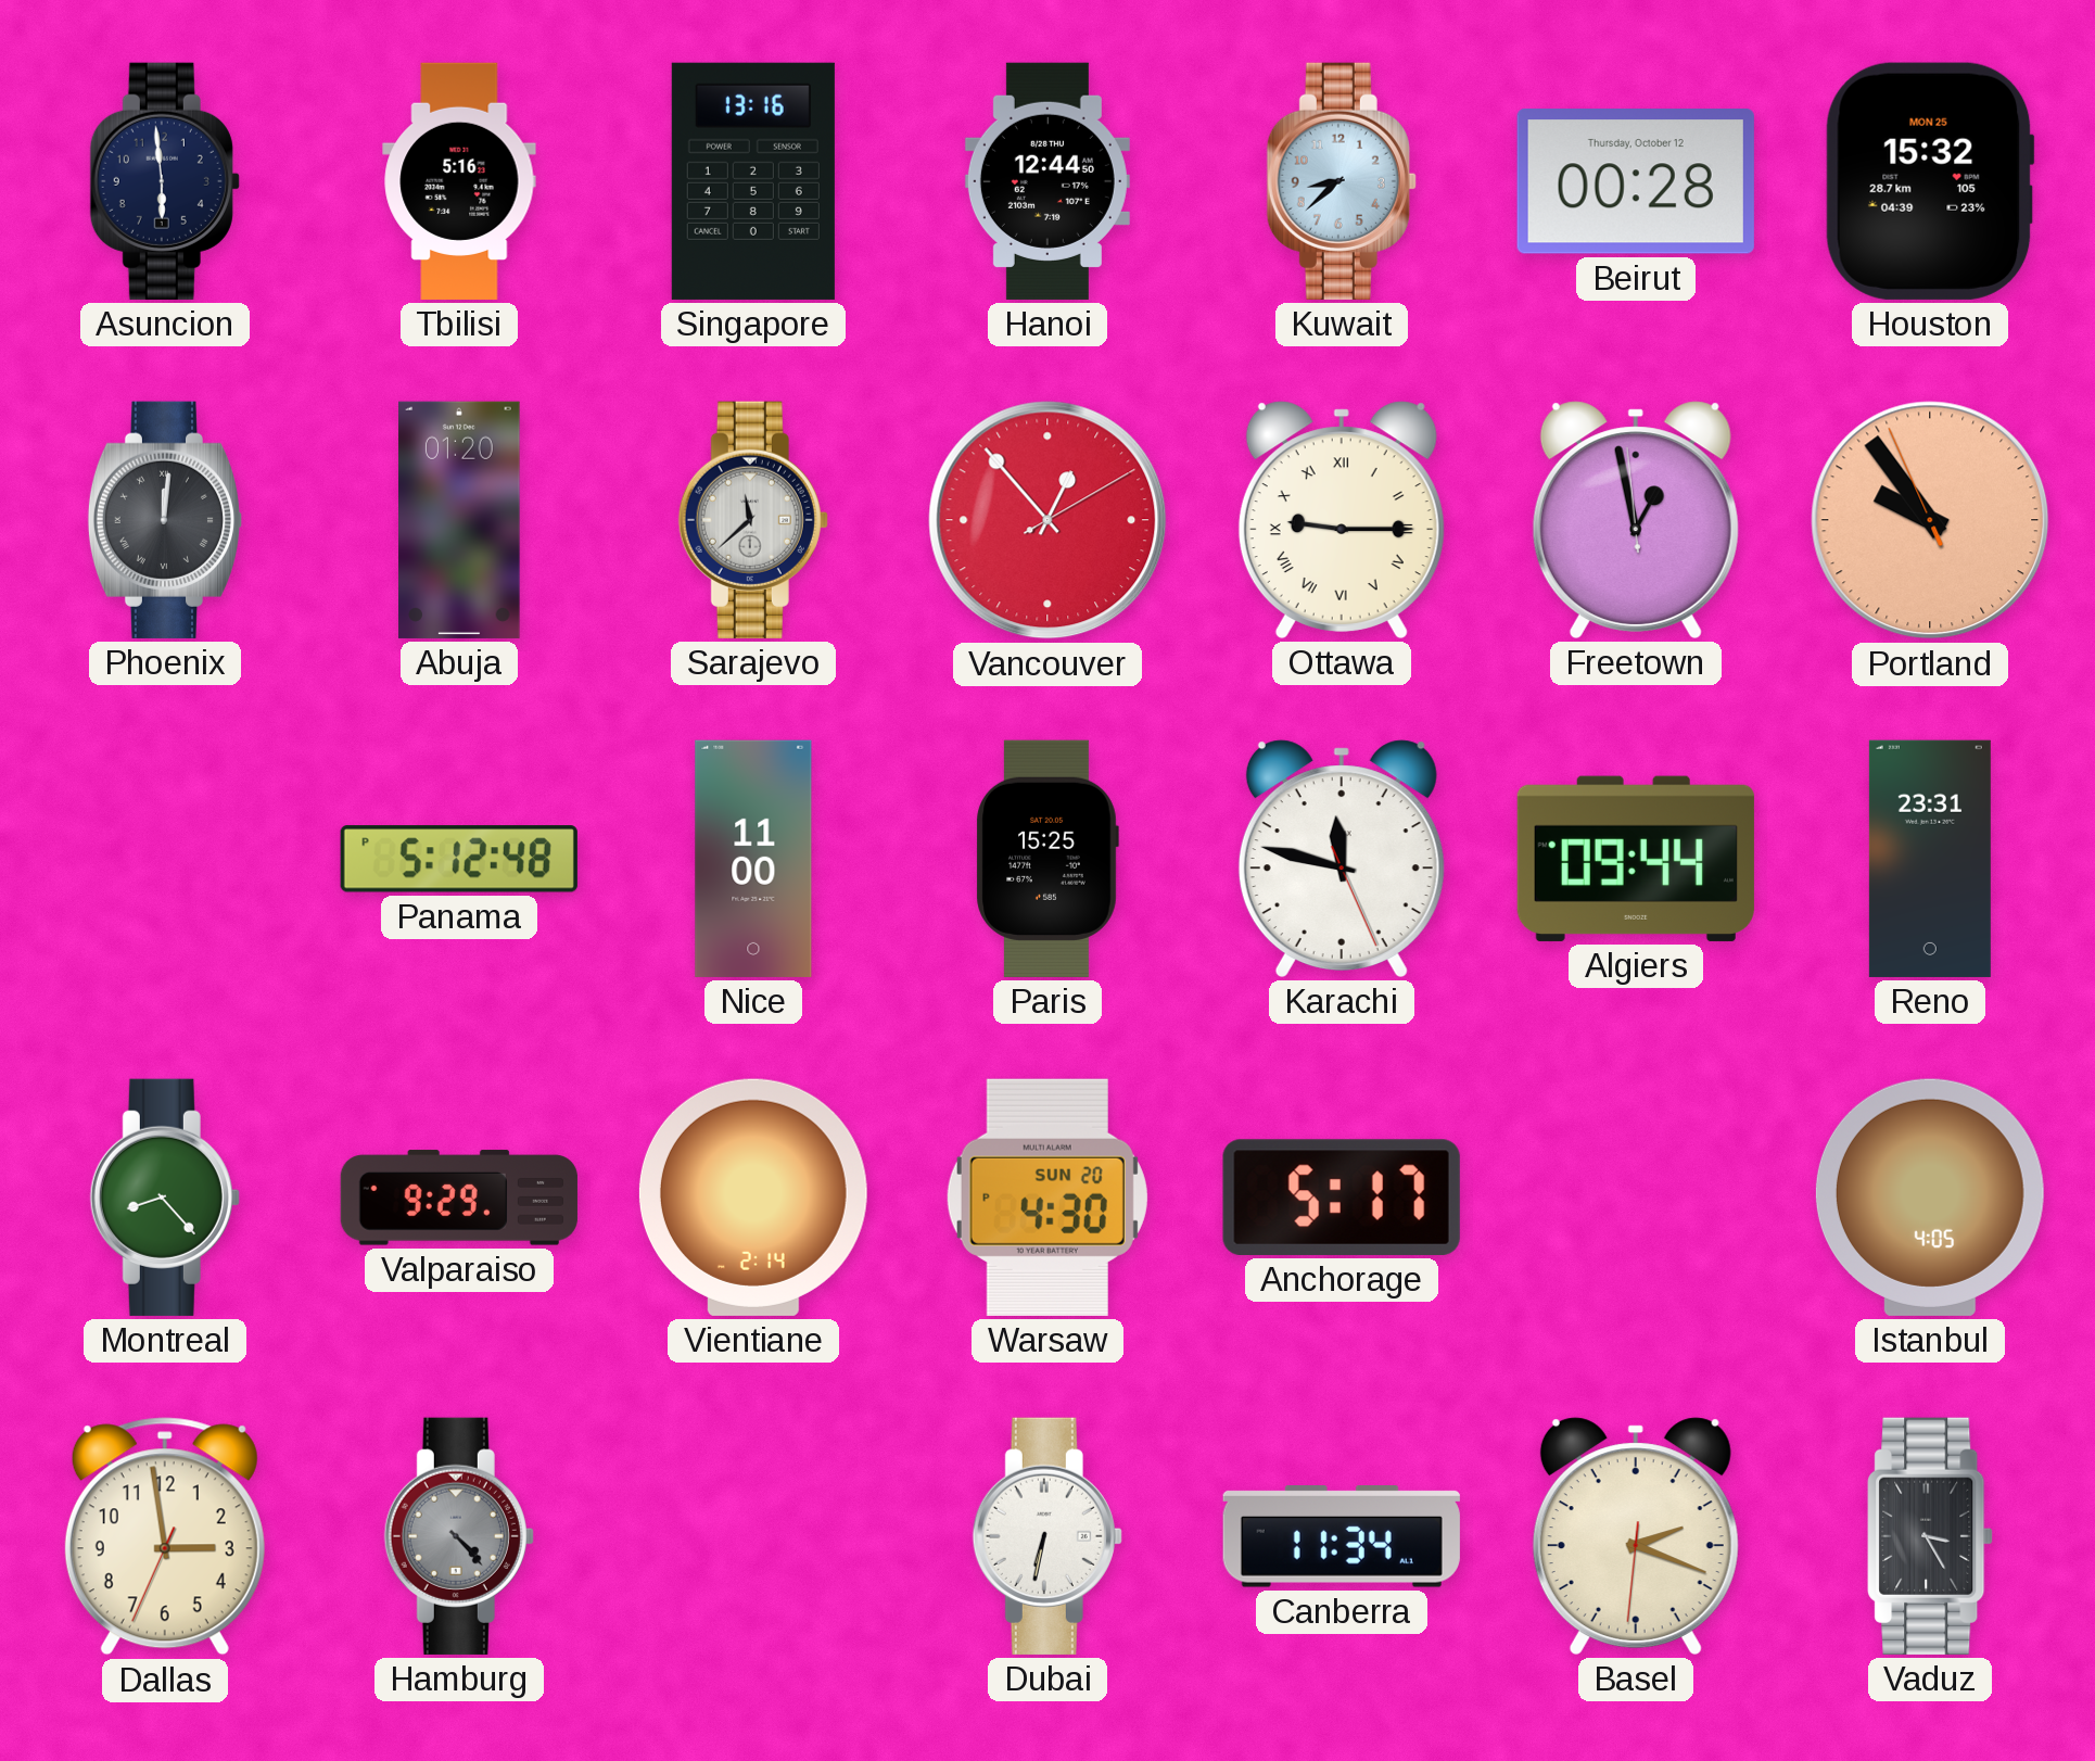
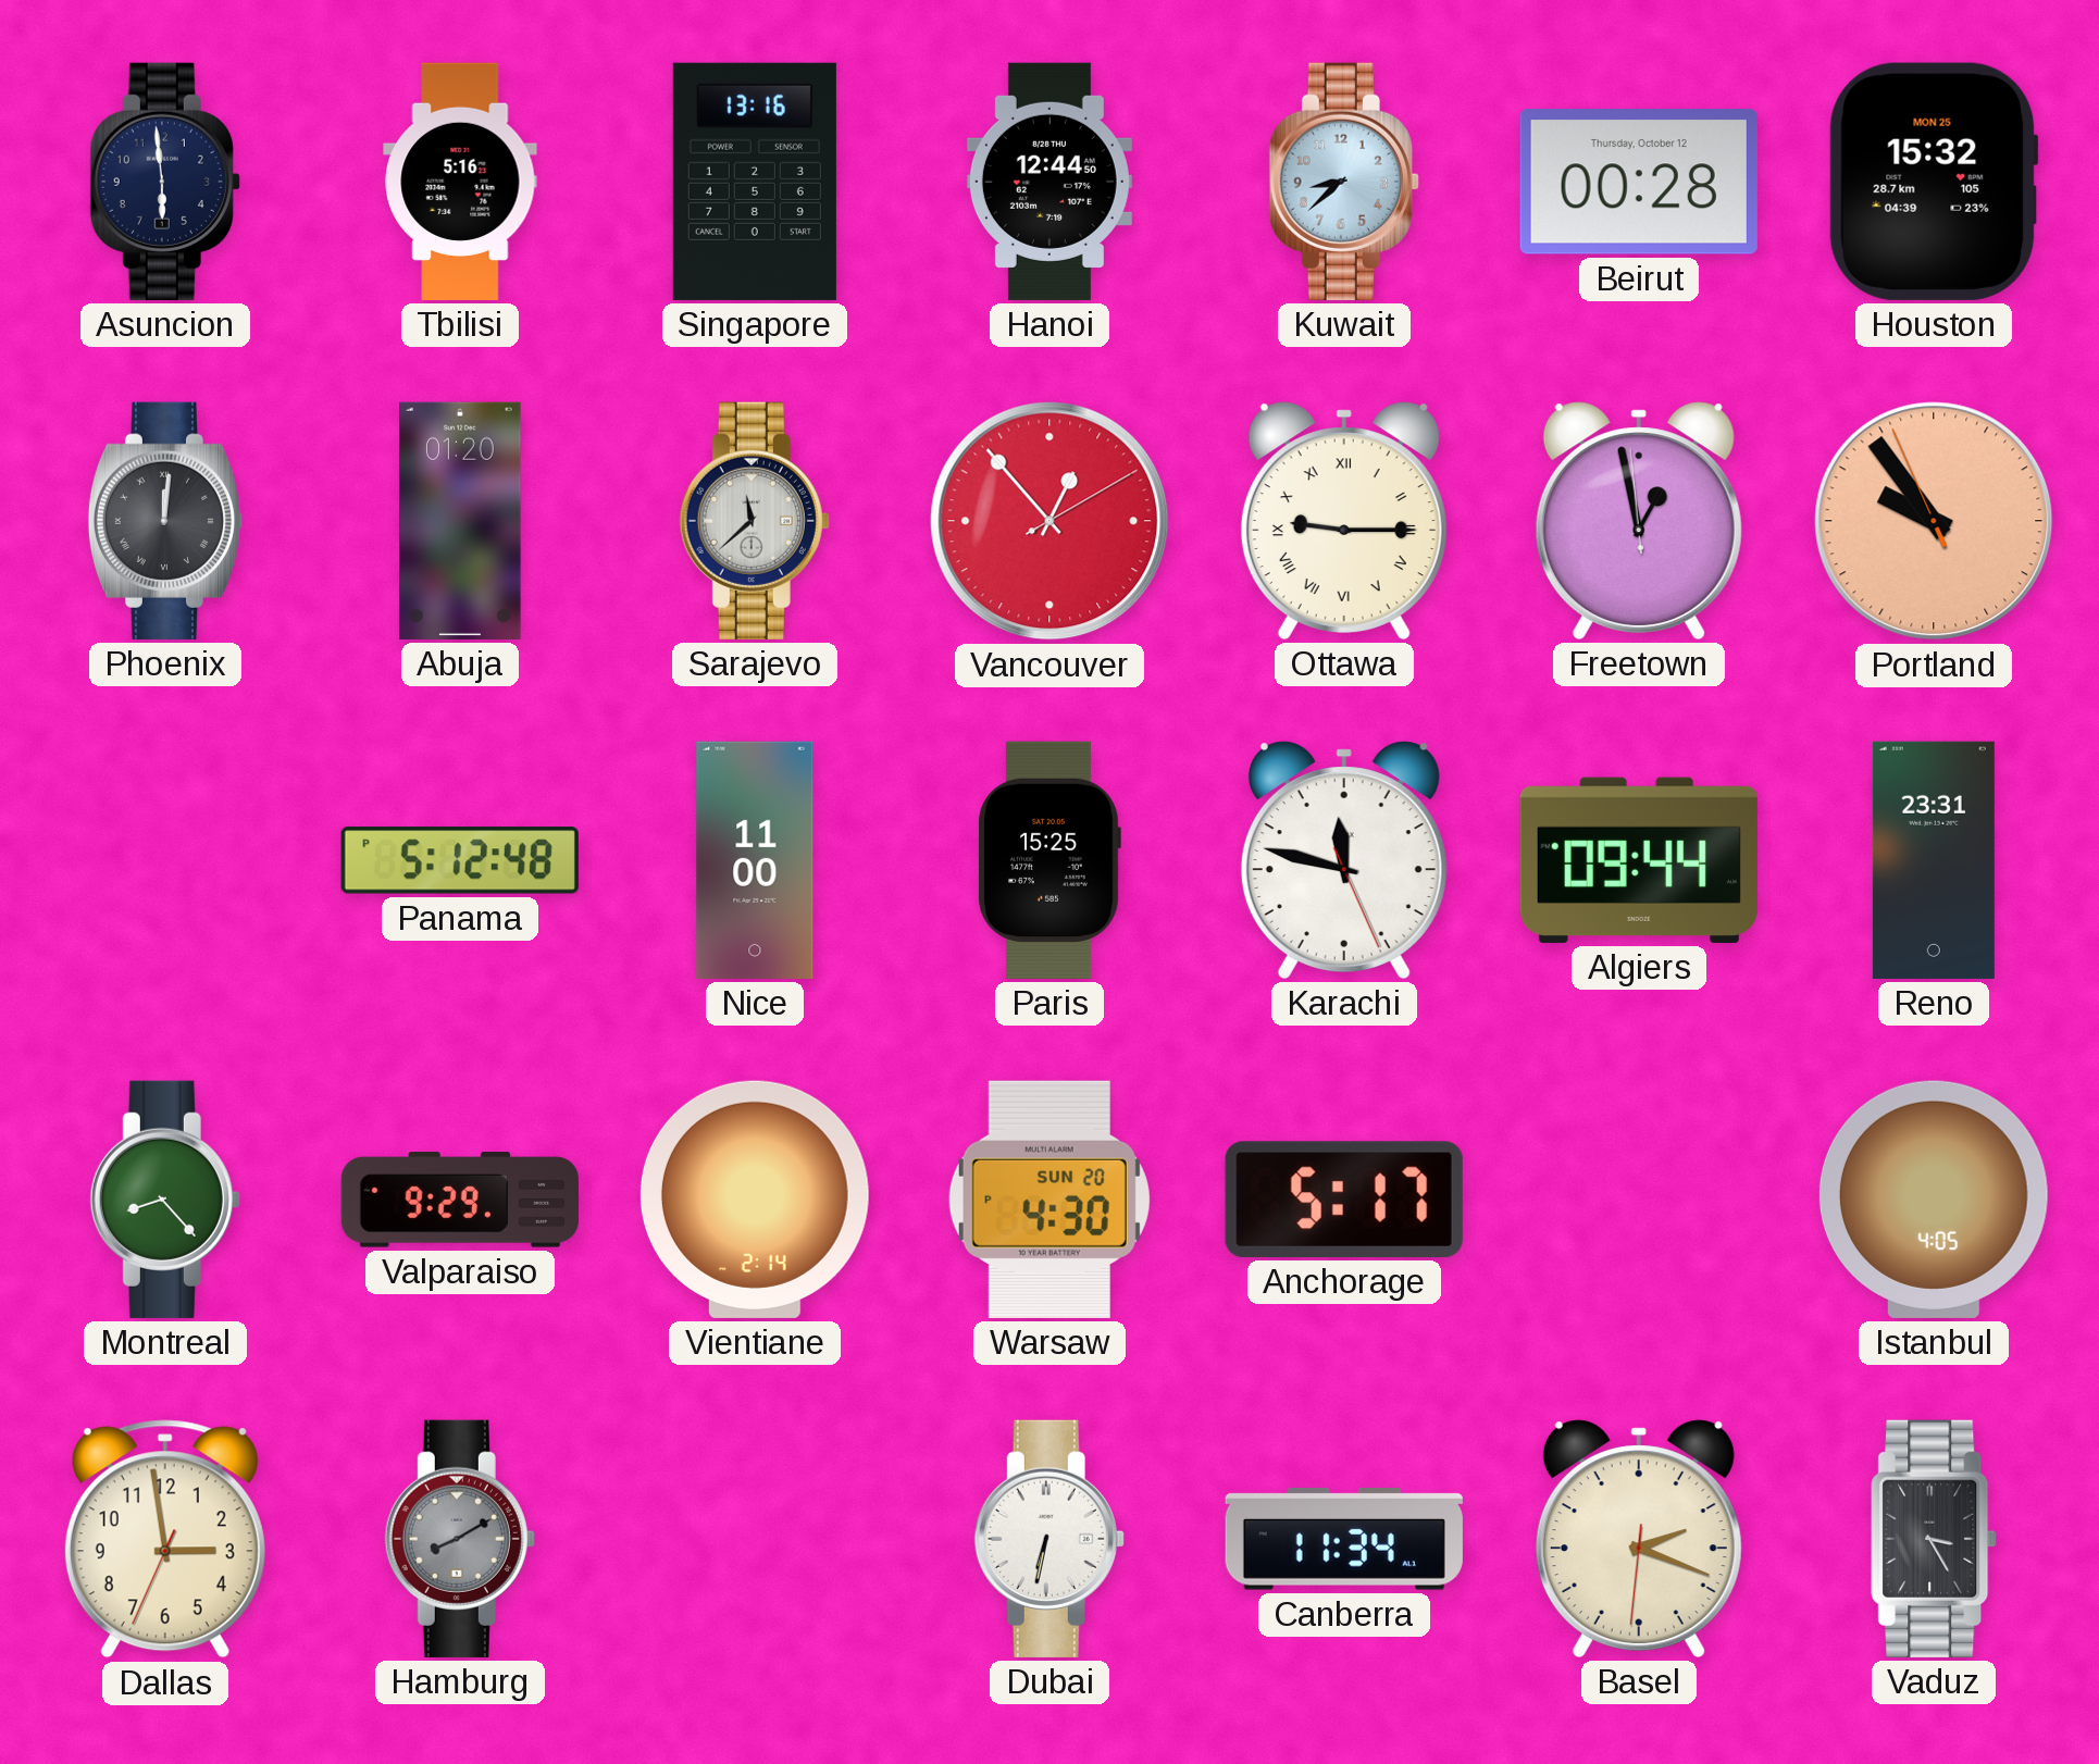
Hamburg: 4:23 -> 8:10 (460, 1539)
